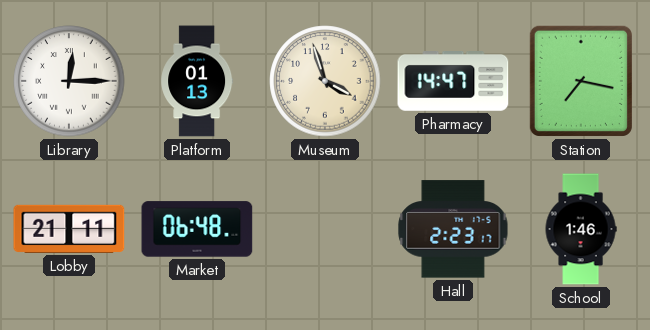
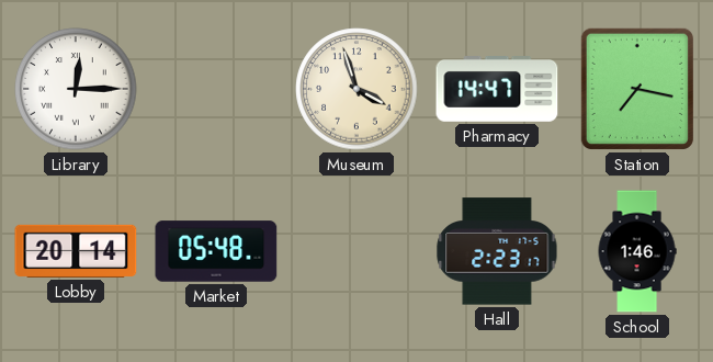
Platform: 01:13 -> none (197, 81)
Lobby: 21:11 -> 20:14 (76, 251)
Market: 06:48 -> 05:48 (216, 251)
